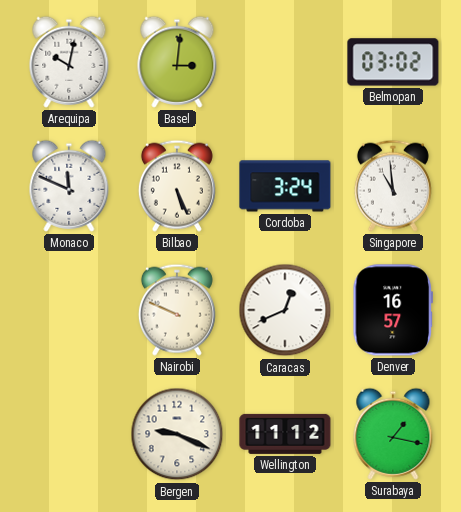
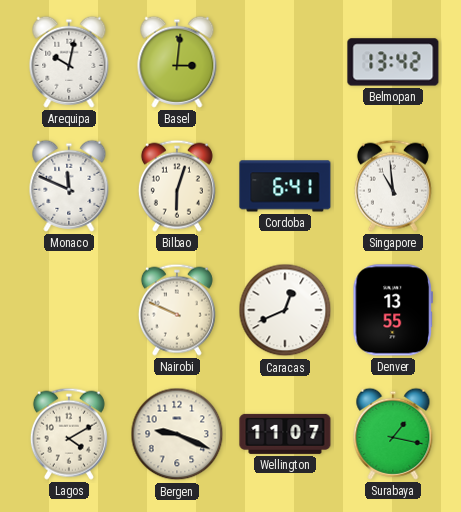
Belmopan: 03:02 -> 13:42 (393, 62)
Bilbao: 5:26 -> 6:03 (177, 186)
Cordoba: 3:24 -> 6:41 (285, 186)
Denver: 16:57 -> 13:55 (392, 310)
Lagos: none -> 4:10 (69, 434)
Wellington: 11:12 -> 11:07 (285, 434)
